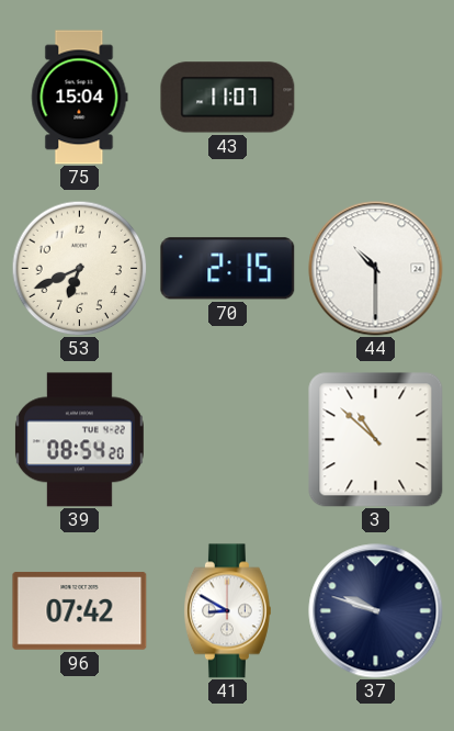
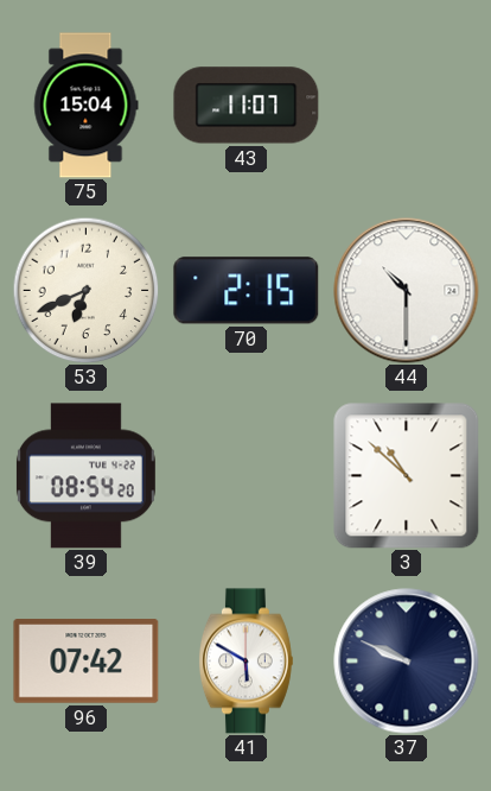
41: 8:50 -> 5:50 (245, 662)
37: 9:48 -> 9:49 (407, 662)
